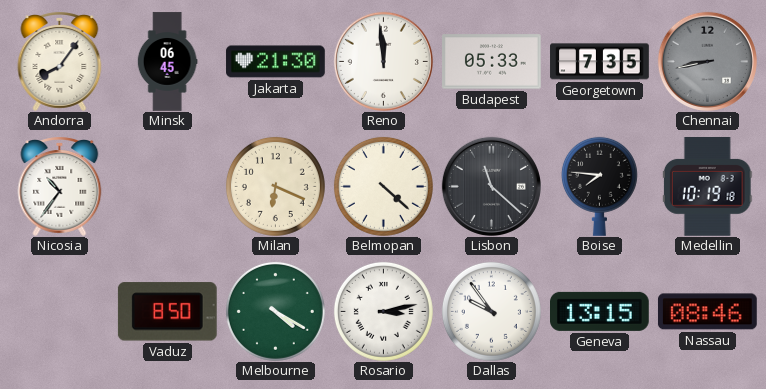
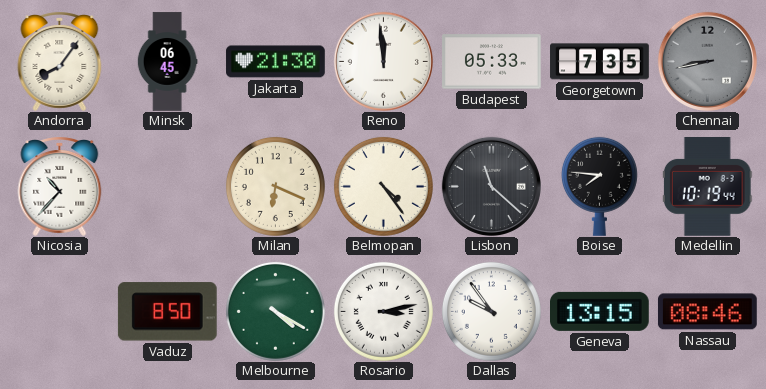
Nicosia: 10:36 -> 10:37 (60, 187)
Belmopan: 4:22 -> 4:24 (383, 186)
Medellin: 10:19:18 -> 10:19:44 (707, 187)
